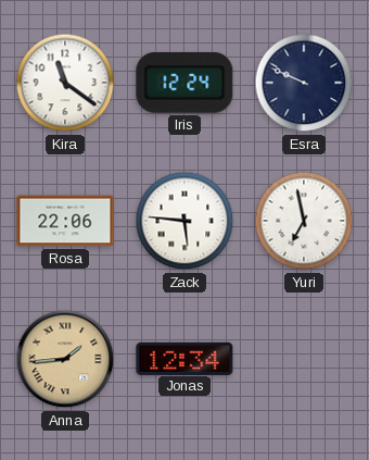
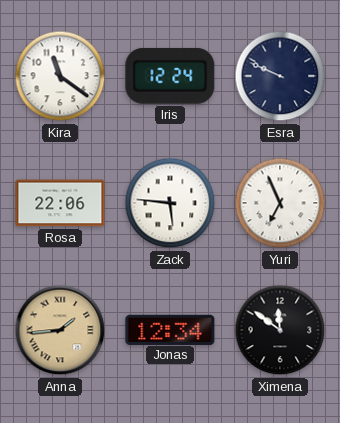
Yuri: 6:58 -> 6:56 (280, 203)
Ximena: none -> 11:51 (280, 330)
